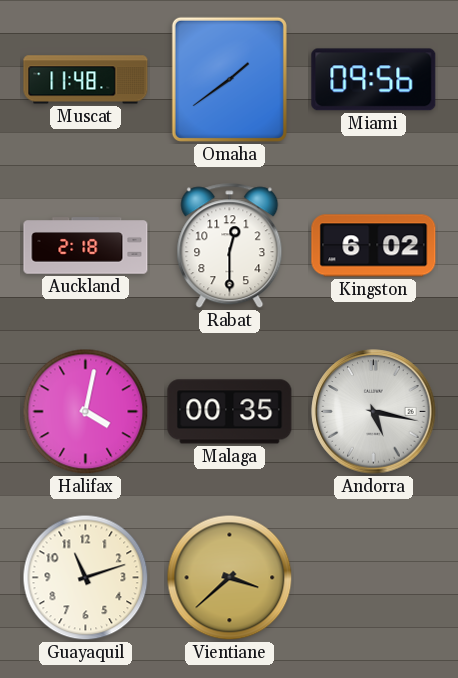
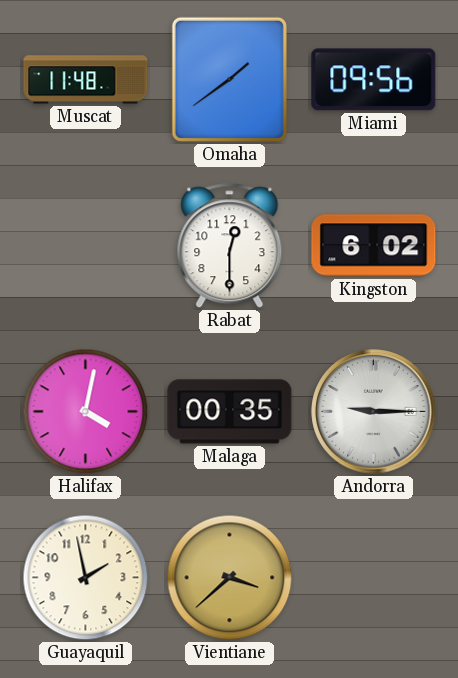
Auckland: 2:18 -> none (86, 246)
Andorra: 5:17 -> 9:15 (374, 412)
Guayaquil: 11:12 -> 1:58 (86, 578)
